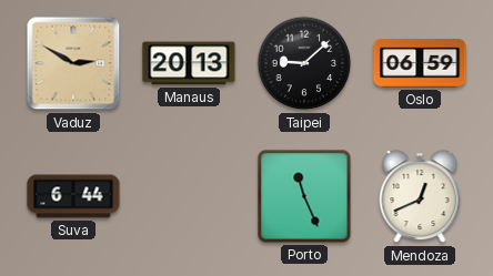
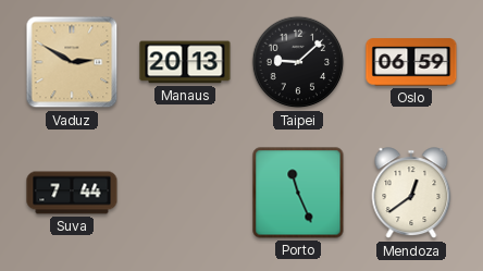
Suva: 6:44 -> 7:44 (72, 193)
Mendoza: 12:41 -> 12:39 (411, 194)
